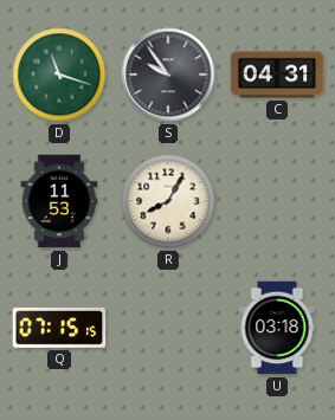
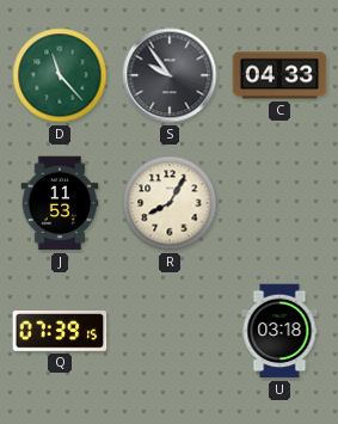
D: 11:18 -> 11:23 (60, 75)
C: 04:31 -> 04:33 (279, 75)
Q: 07:15 -> 07:39 (60, 332)
